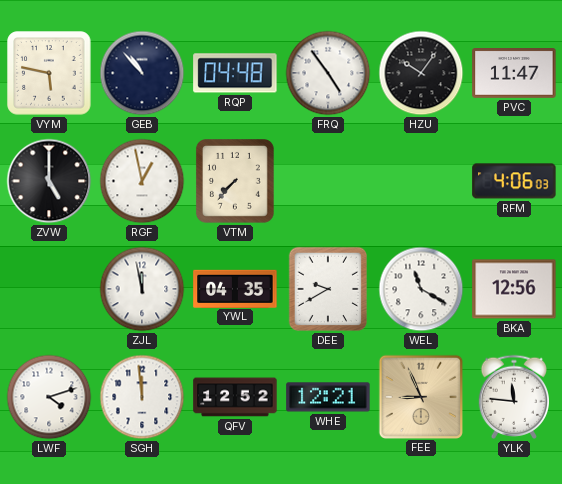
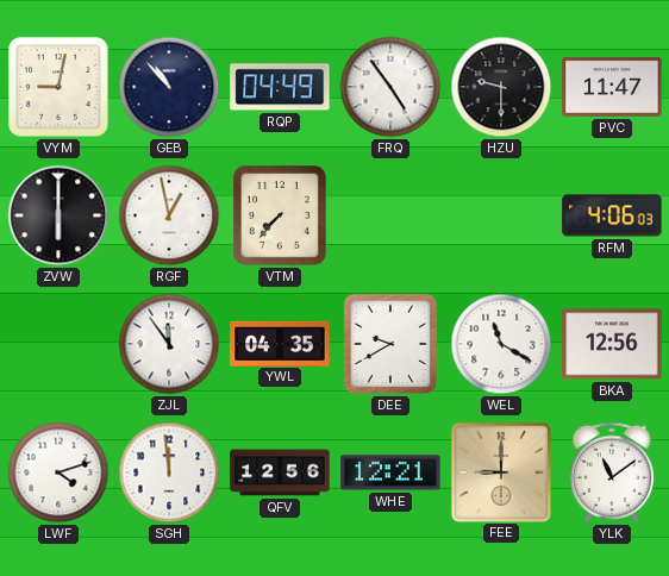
VYM: 5:47 -> 9:02 (58, 87)
RQP: 04:48 -> 04:49 (280, 87)
HZU: 10:06 -> 9:30 (501, 87)
ZVW: 5:00 -> 6:00 (58, 215)
ZJL: 11:58 -> 11:54 (169, 344)
QFV: 12:52 -> 12:56 (280, 472)
FEE: 8:56 -> 9:00 (500, 471)
YLK: 11:46 -> 11:09 (612, 472)
